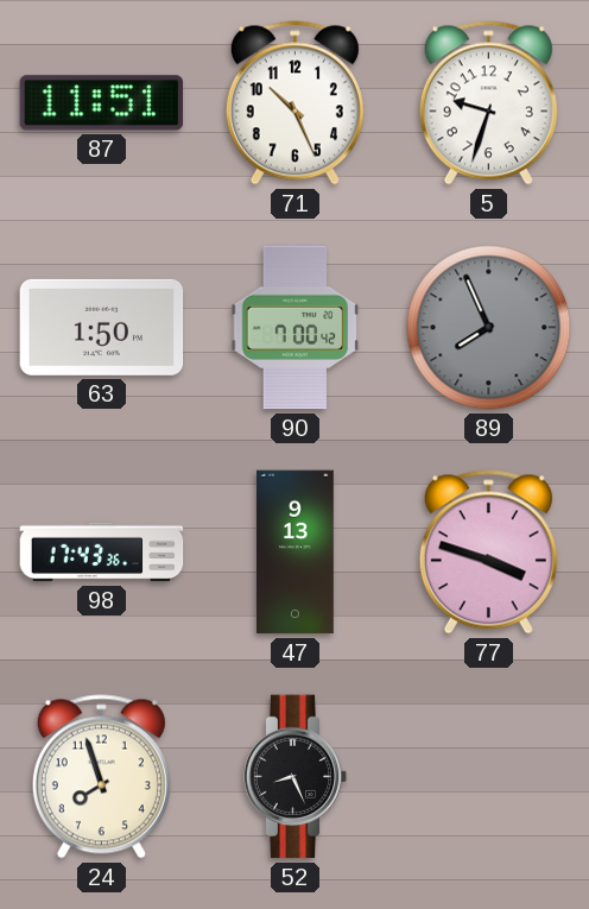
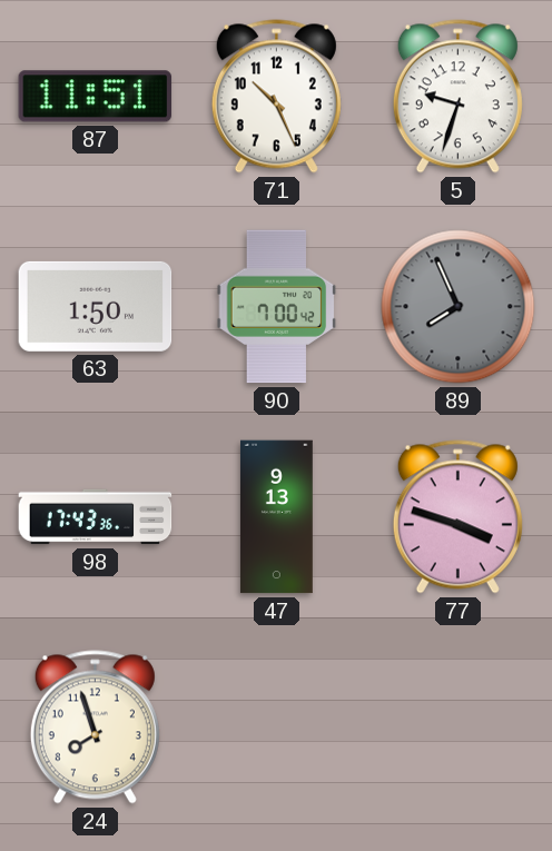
52: 8:26 -> none (296, 777)
